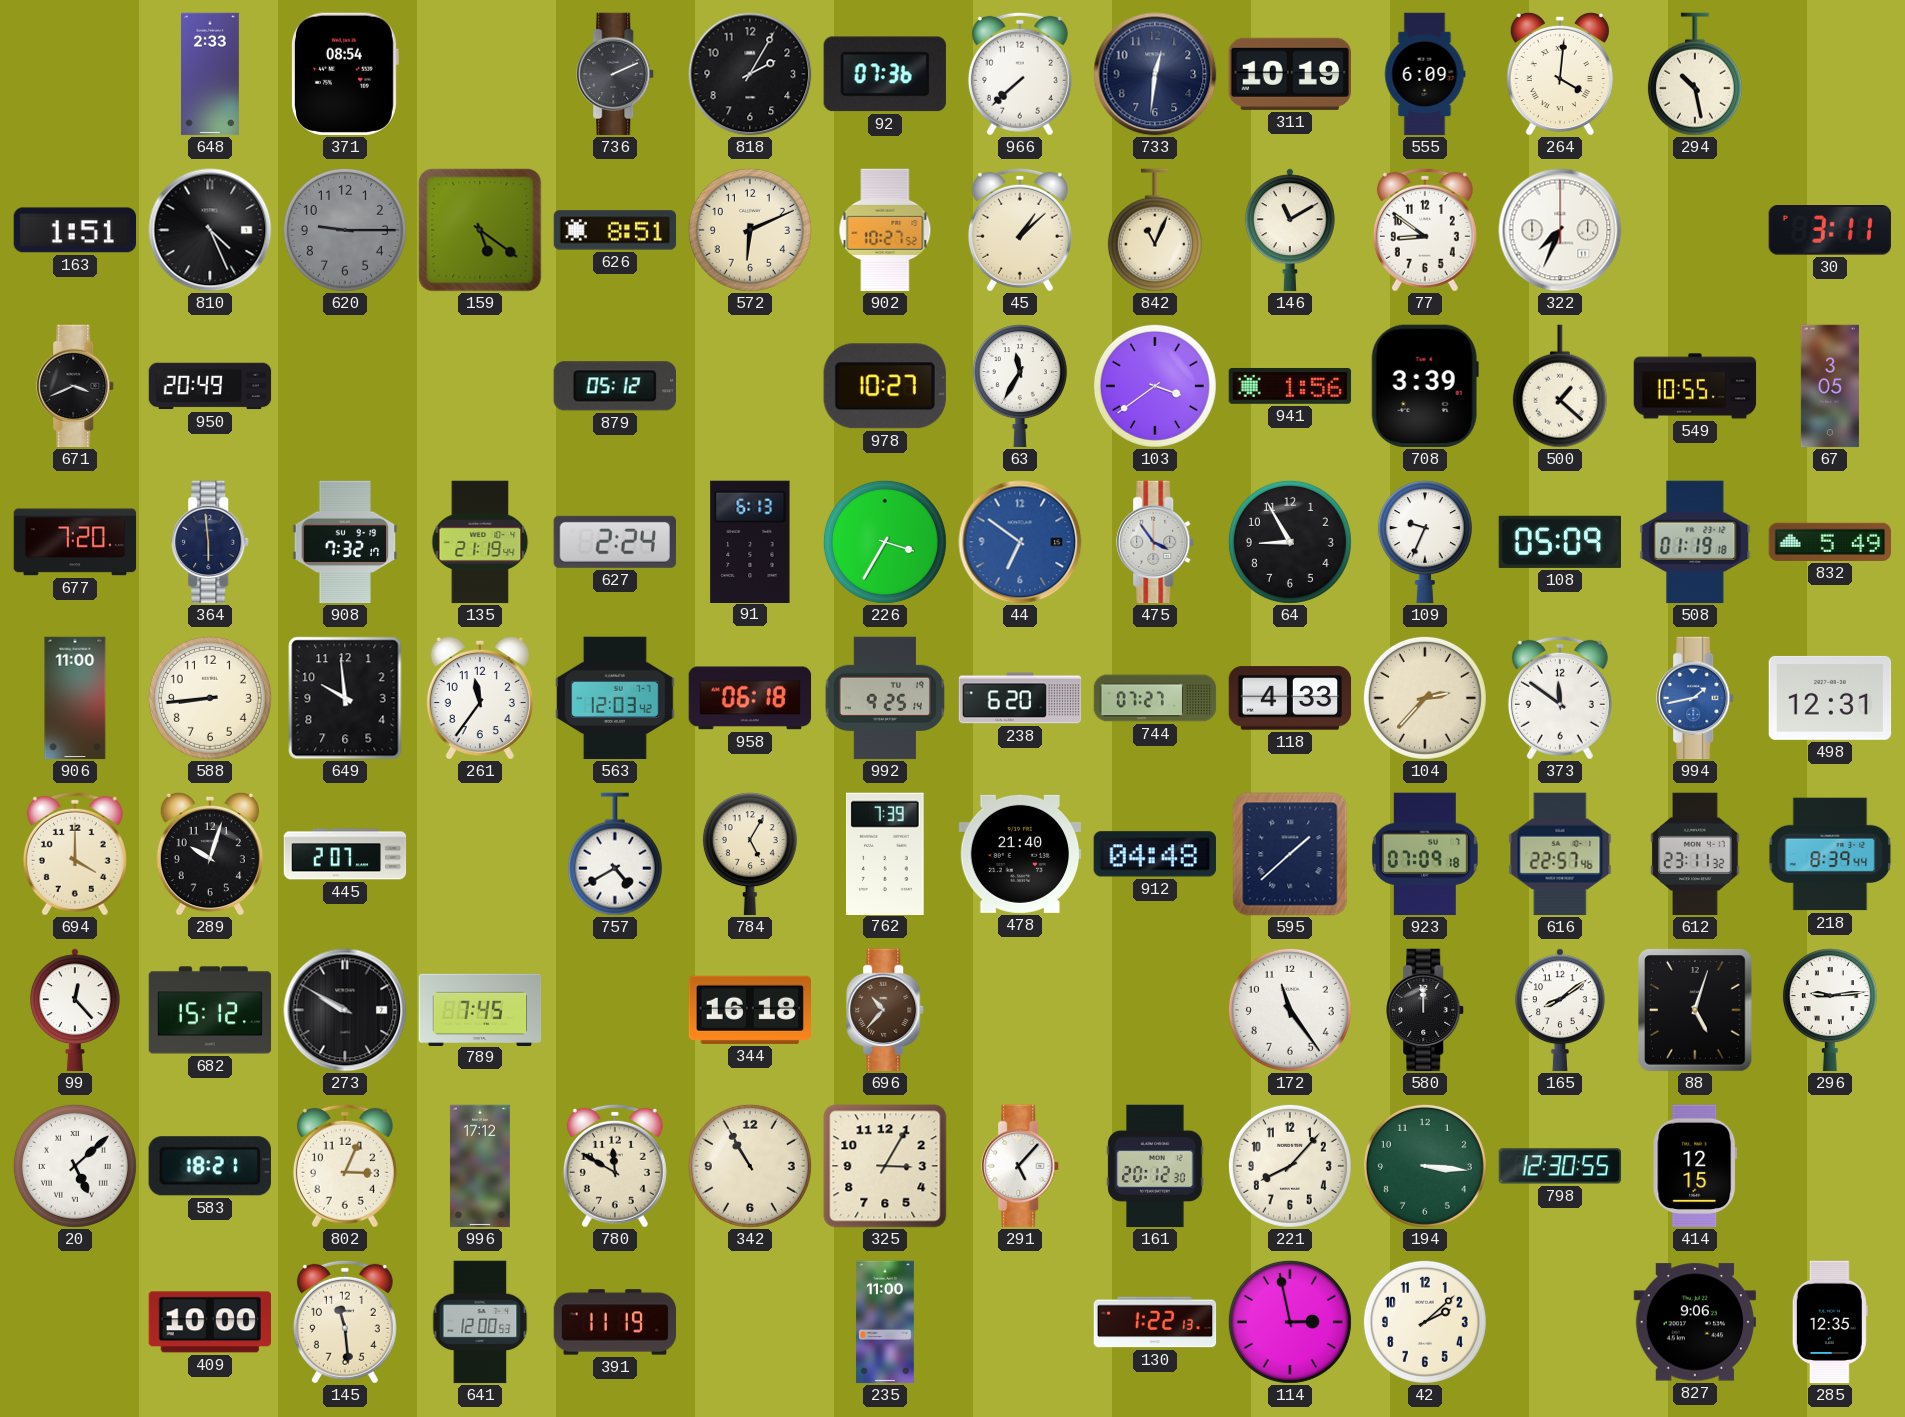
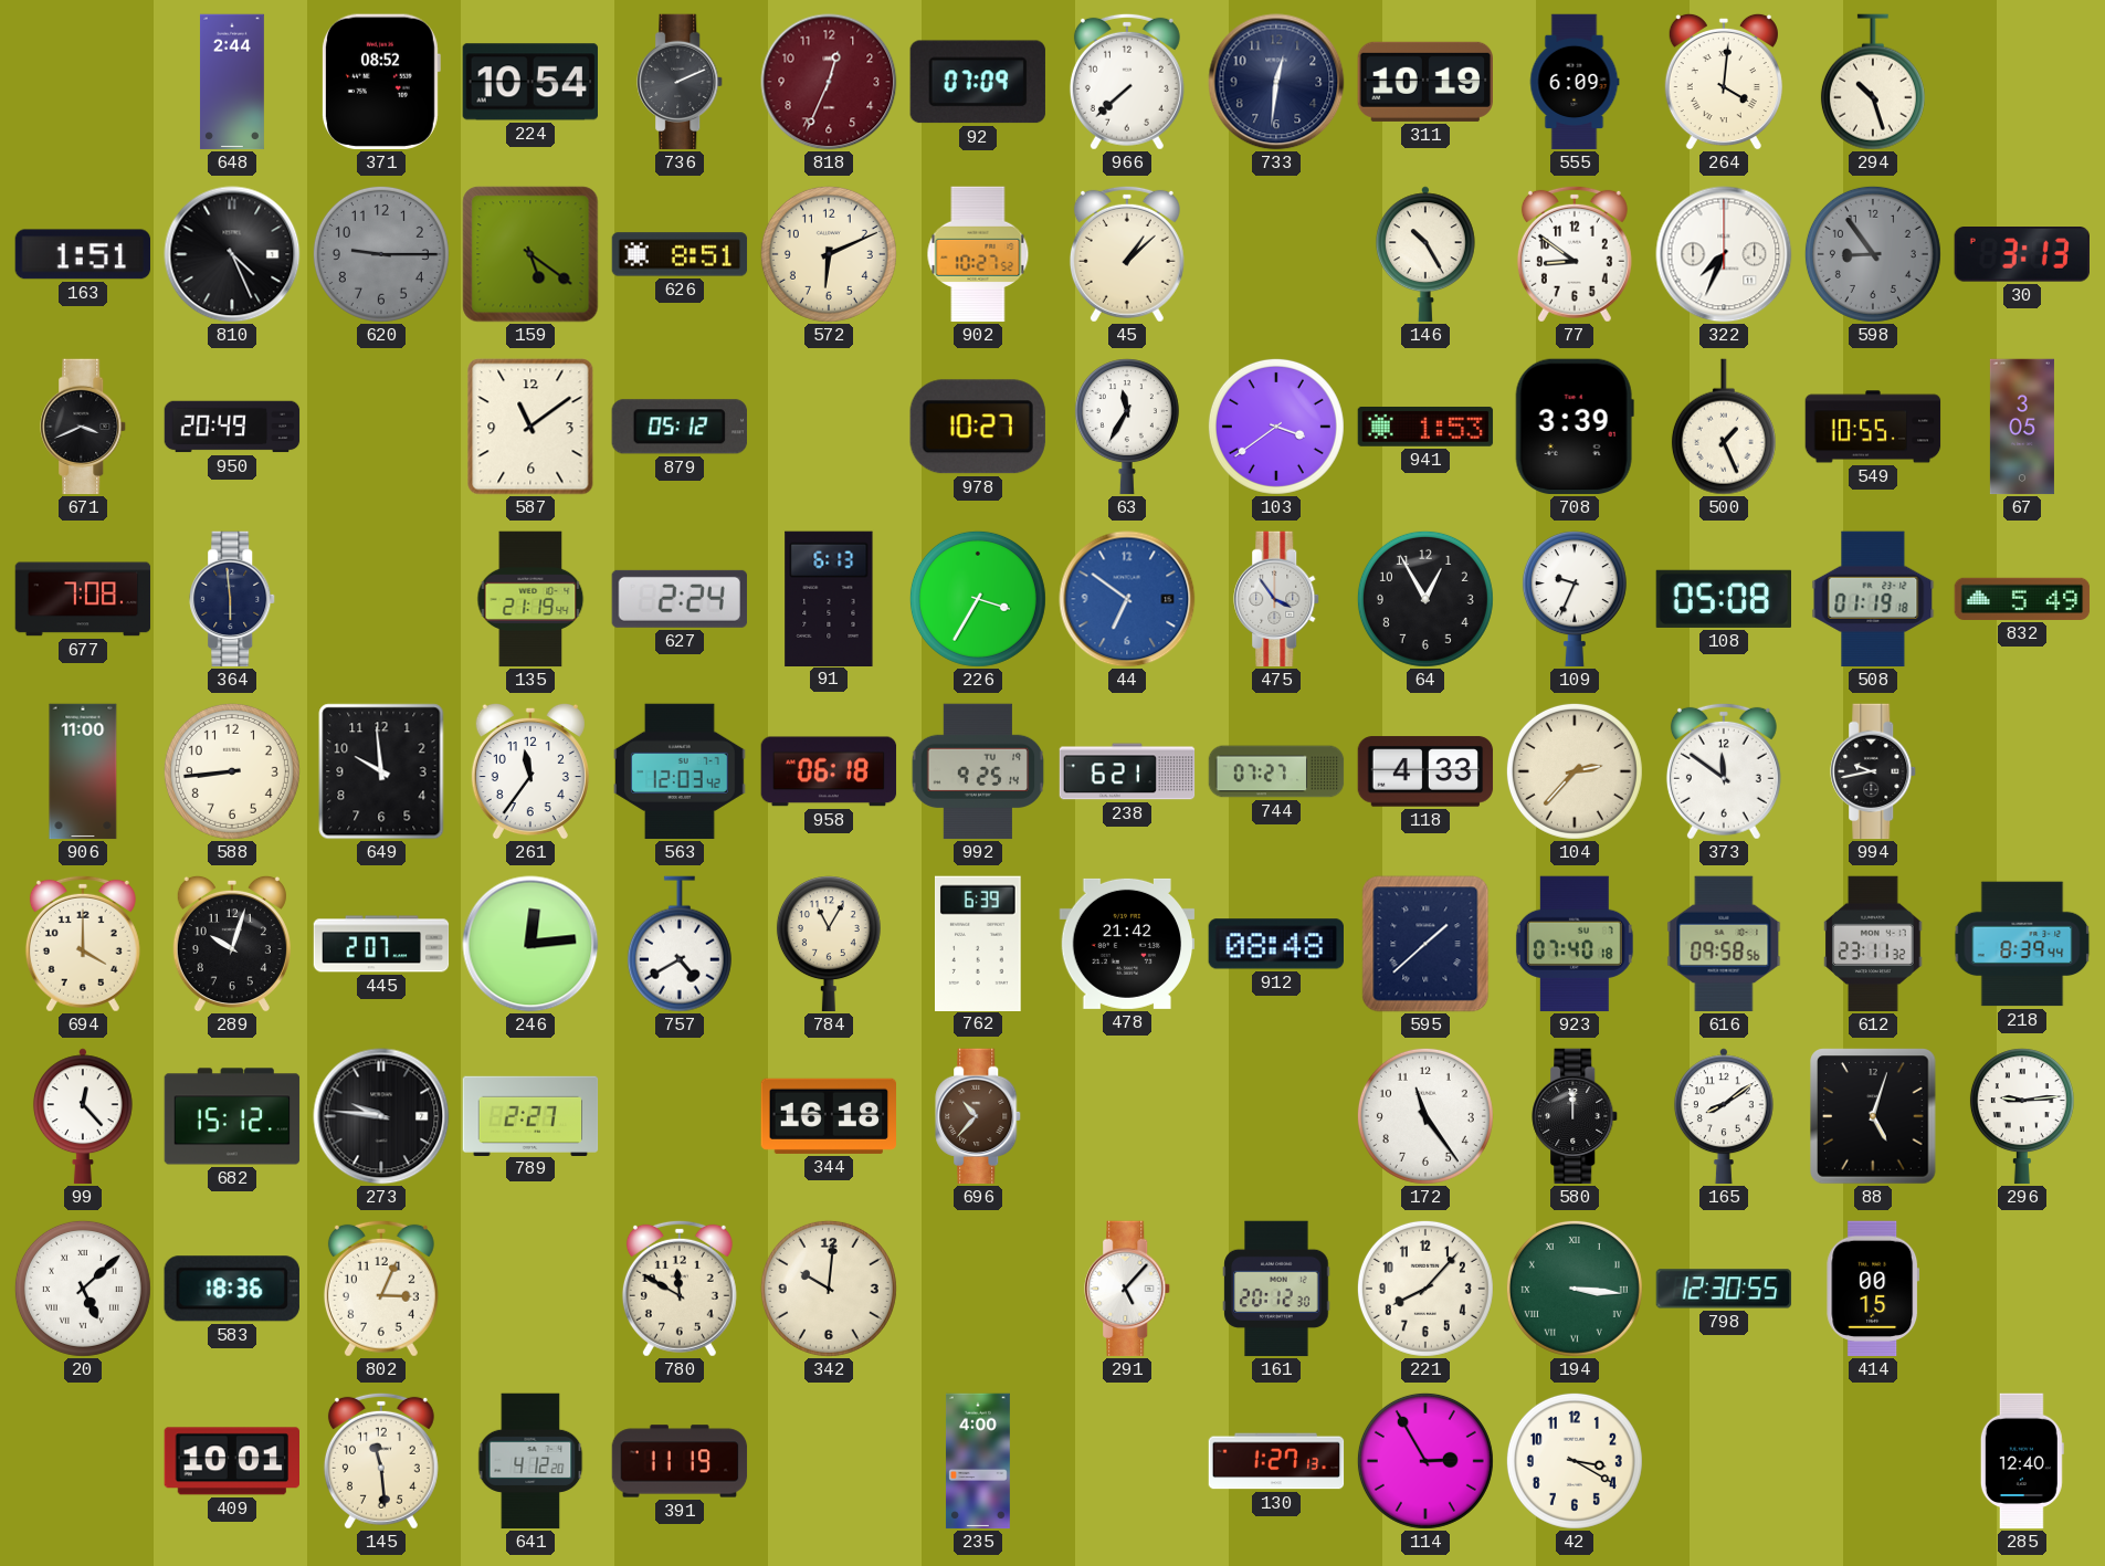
648: 2:33 -> 2:44 (232, 82)
371: 08:54 -> 08:52 (380, 82)
224: none -> 10:54 (529, 82)
818: 2:05 -> 12:34 (829, 82)
818 dial: black -> burgundy (829, 82)
92: 07:36 -> 07:09 (978, 82)
294: 10:28 -> 10:27 (1873, 82)
842: 11:04 -> none (1155, 230)
146: 11:10 -> 10:25 (1425, 254)
598: none -> 8:54 (1873, 254)
30: 3:11 -> 3:13 (2022, 255)
587: none -> 11:09 (530, 427)
941: 1:56 -> 1:53 (1425, 427)
500: 1:22 -> 1:26 (1724, 427)
677: 7:20 -> 7:08 (83, 599)
908: 7:32 -> none (345, 542)
64: 8:55 -> 12:55 (1425, 599)
108: 05:09 -> 05:08 (1724, 599)
238: 6:20 -> 6:21 (1127, 771)
994: 1:43 -> 9:43 (1874, 771)
994 dial: blue -> black (1874, 771)
498: 12:31 -> none (1830, 698)
246: none -> 12:14 (530, 944)
784: 5:05 -> 11:05 (829, 944)
762: 7:39 -> 6:39 (979, 943)
478: 21:40 -> 21:42 (1127, 944)
912: 04:48 -> 08:48 (1275, 944)
923: 07:09 -> 07:40 (1575, 944)
616: 22:57 -> 09:58 (1724, 944)
273: 9:50 -> 9:46 (381, 1116)
789: 7:45 -> 2:27 (530, 1115)
583: 18:21 -> 18:36 (232, 1289)
996: 17:12 -> none (480, 1166)
342: 10:55 -> 10:01 (829, 1289)
325: 3:05 -> none (885, 1166)
194 numerals: Arabic -> Roman (1575, 1289)
414: 12:15 -> 00:15 (1873, 1289)
409: 10:00 -> 10:01 (231, 1461)
641: 12:00 -> 4:12 (530, 1461)
235: 11:00 -> 4:00 (978, 1461)
130: 1:22 -> 1:27 (1276, 1461)
114: 2:58 -> 2:55 (1425, 1461)
42: 2:08 -> 3:20 (1575, 1461)
827: 9:06 -> none (1694, 1322)
285: 12:35 -> 12:40 (2022, 1461)
